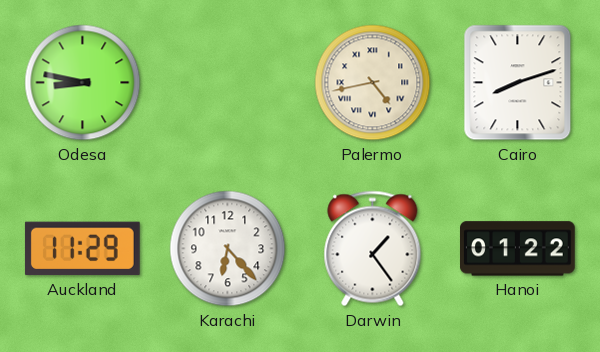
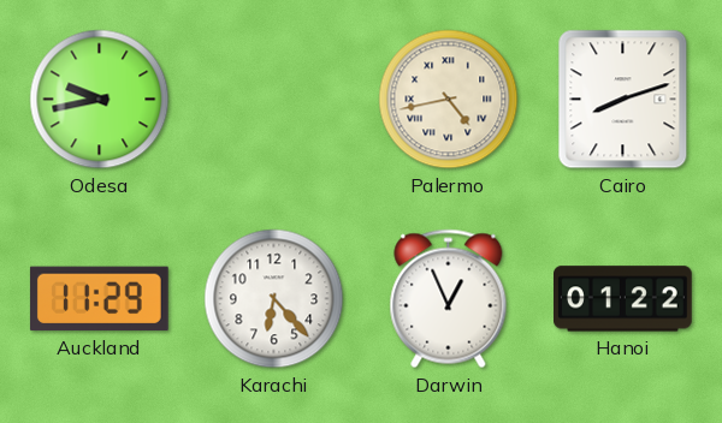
Odesa: 8:47 -> 9:43 (100, 100)
Darwin: 1:24 -> 12:56 (449, 299)
